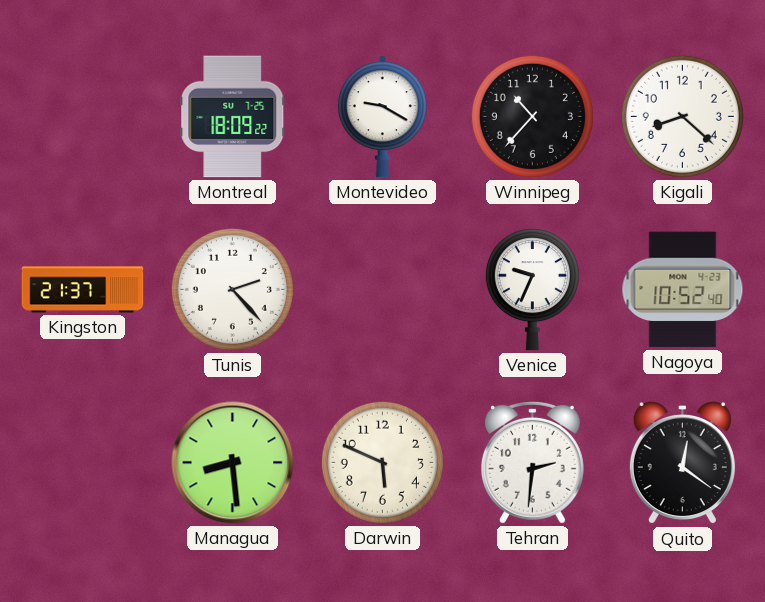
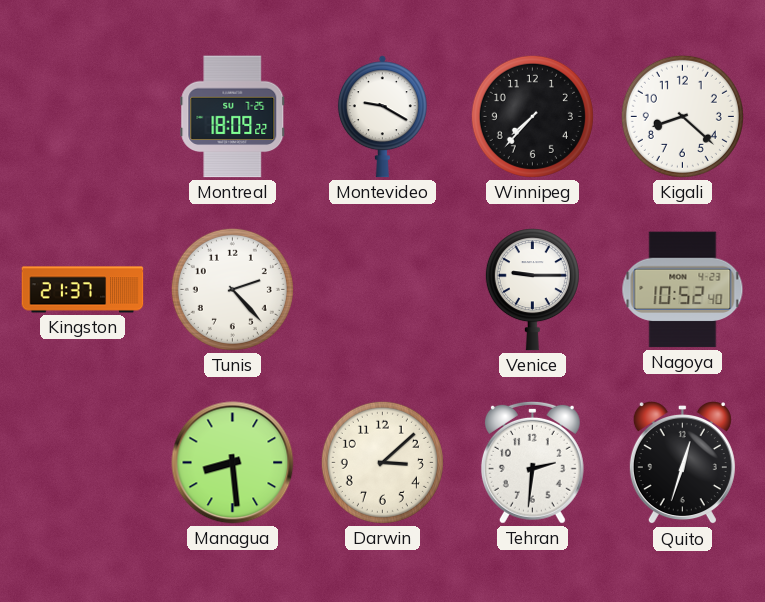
Winnipeg: 10:37 -> 7:37 (532, 116)
Venice: 9:34 -> 9:15 (532, 290)
Darwin: 5:49 -> 3:08 (382, 462)
Quito: 12:21 -> 12:33 (682, 464)
